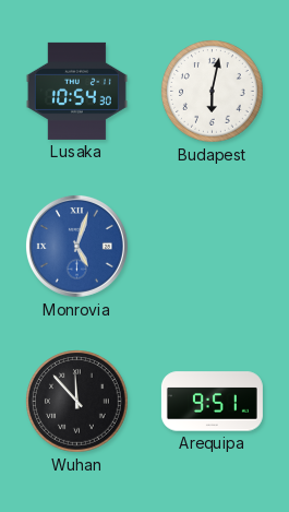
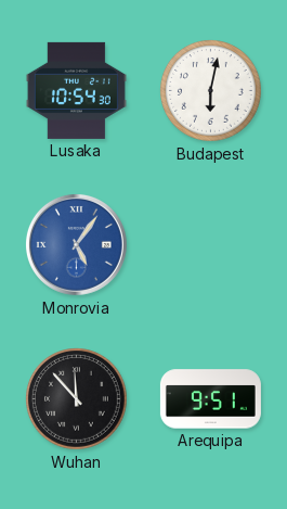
Monrovia: 5:03 -> 5:06 (76, 244)
